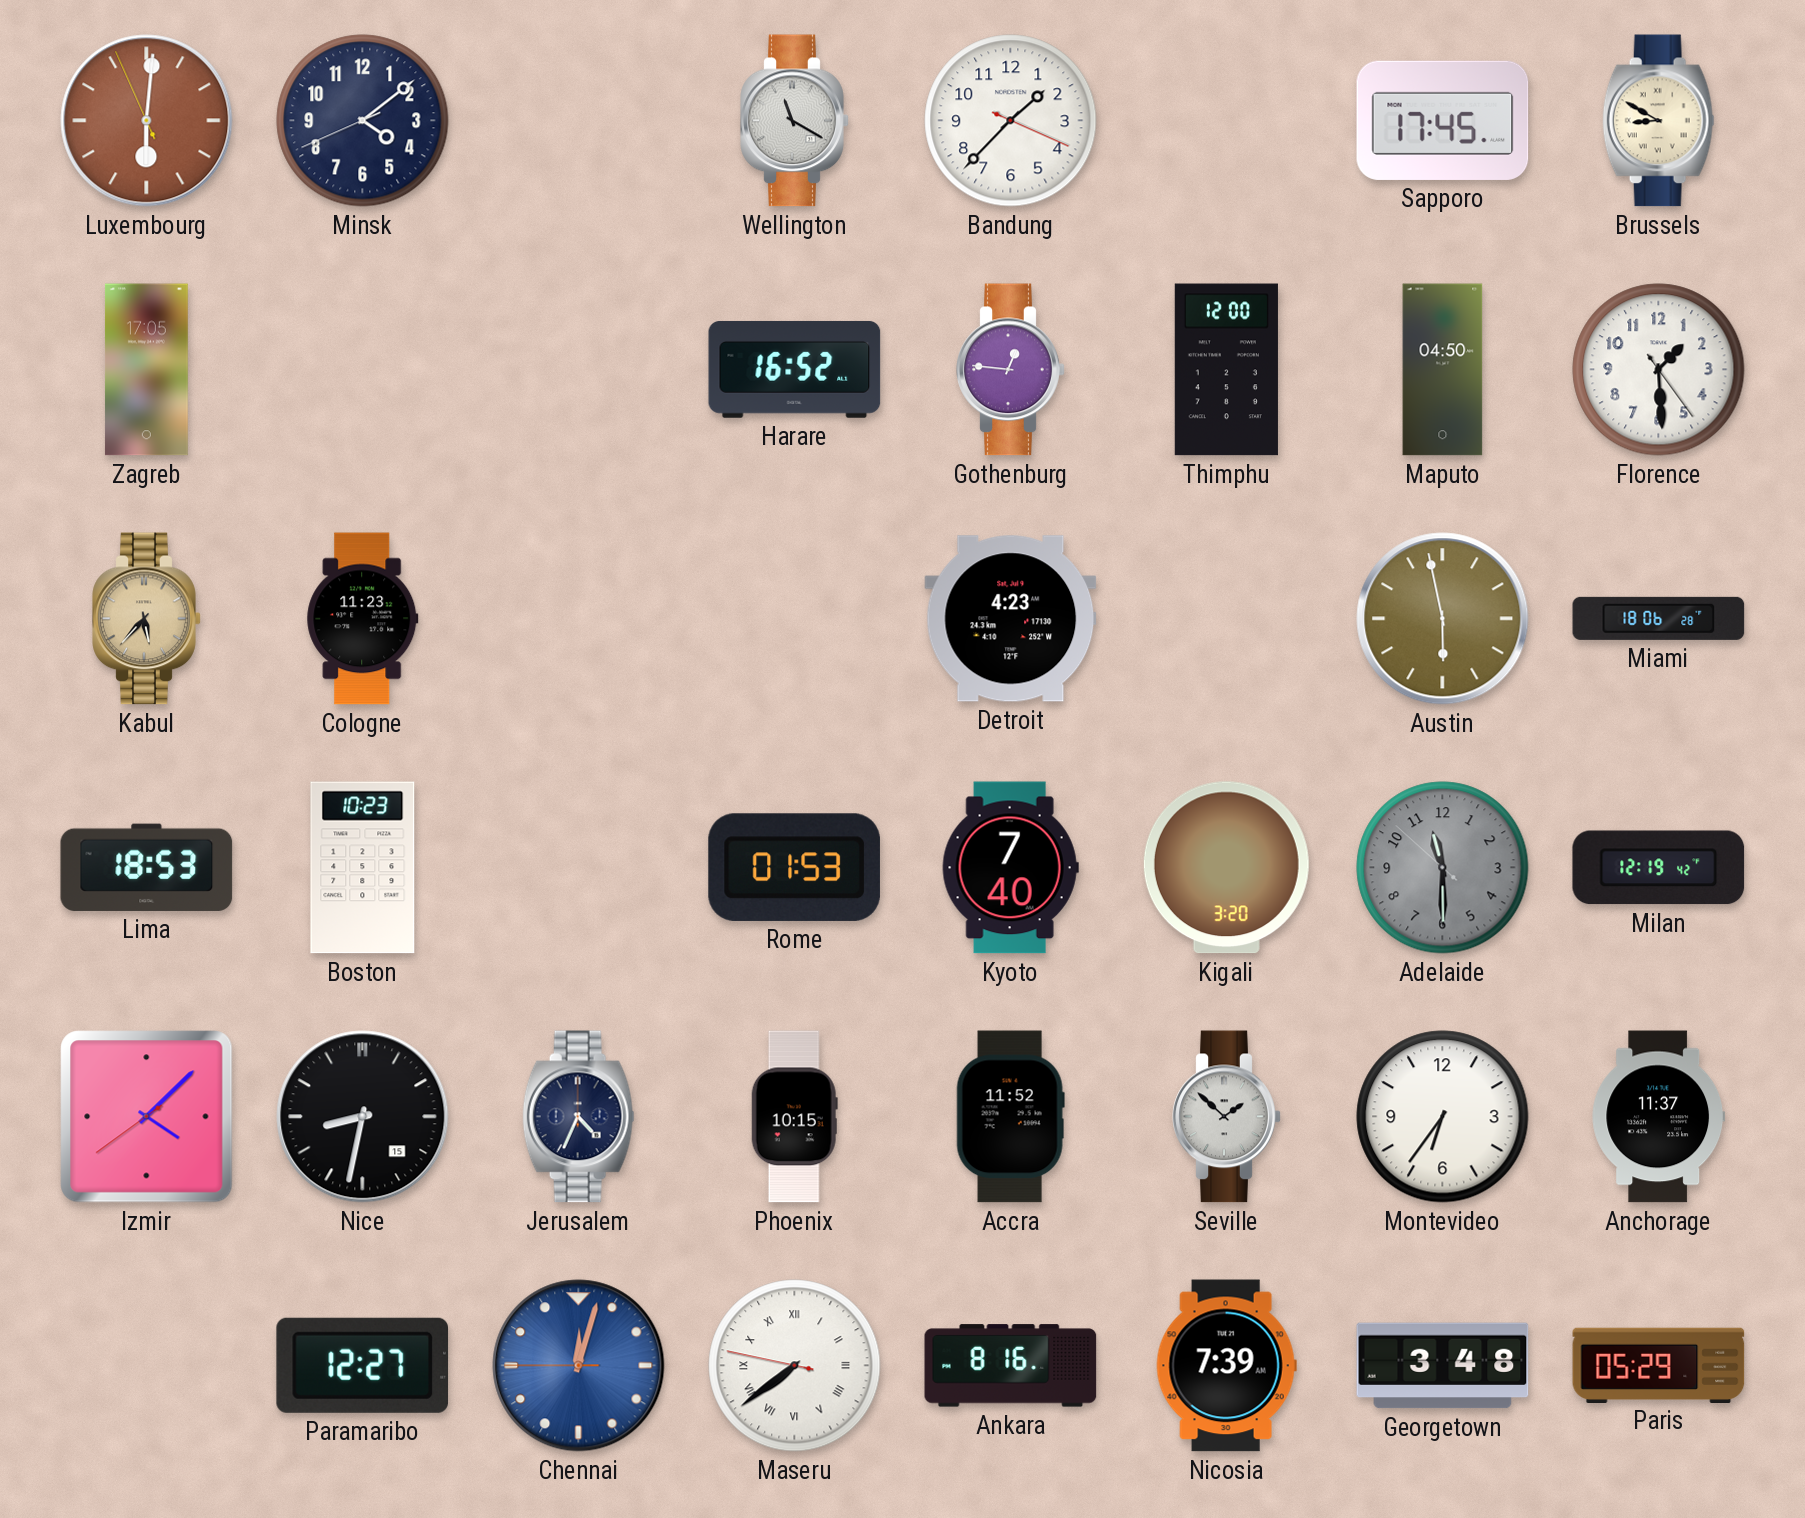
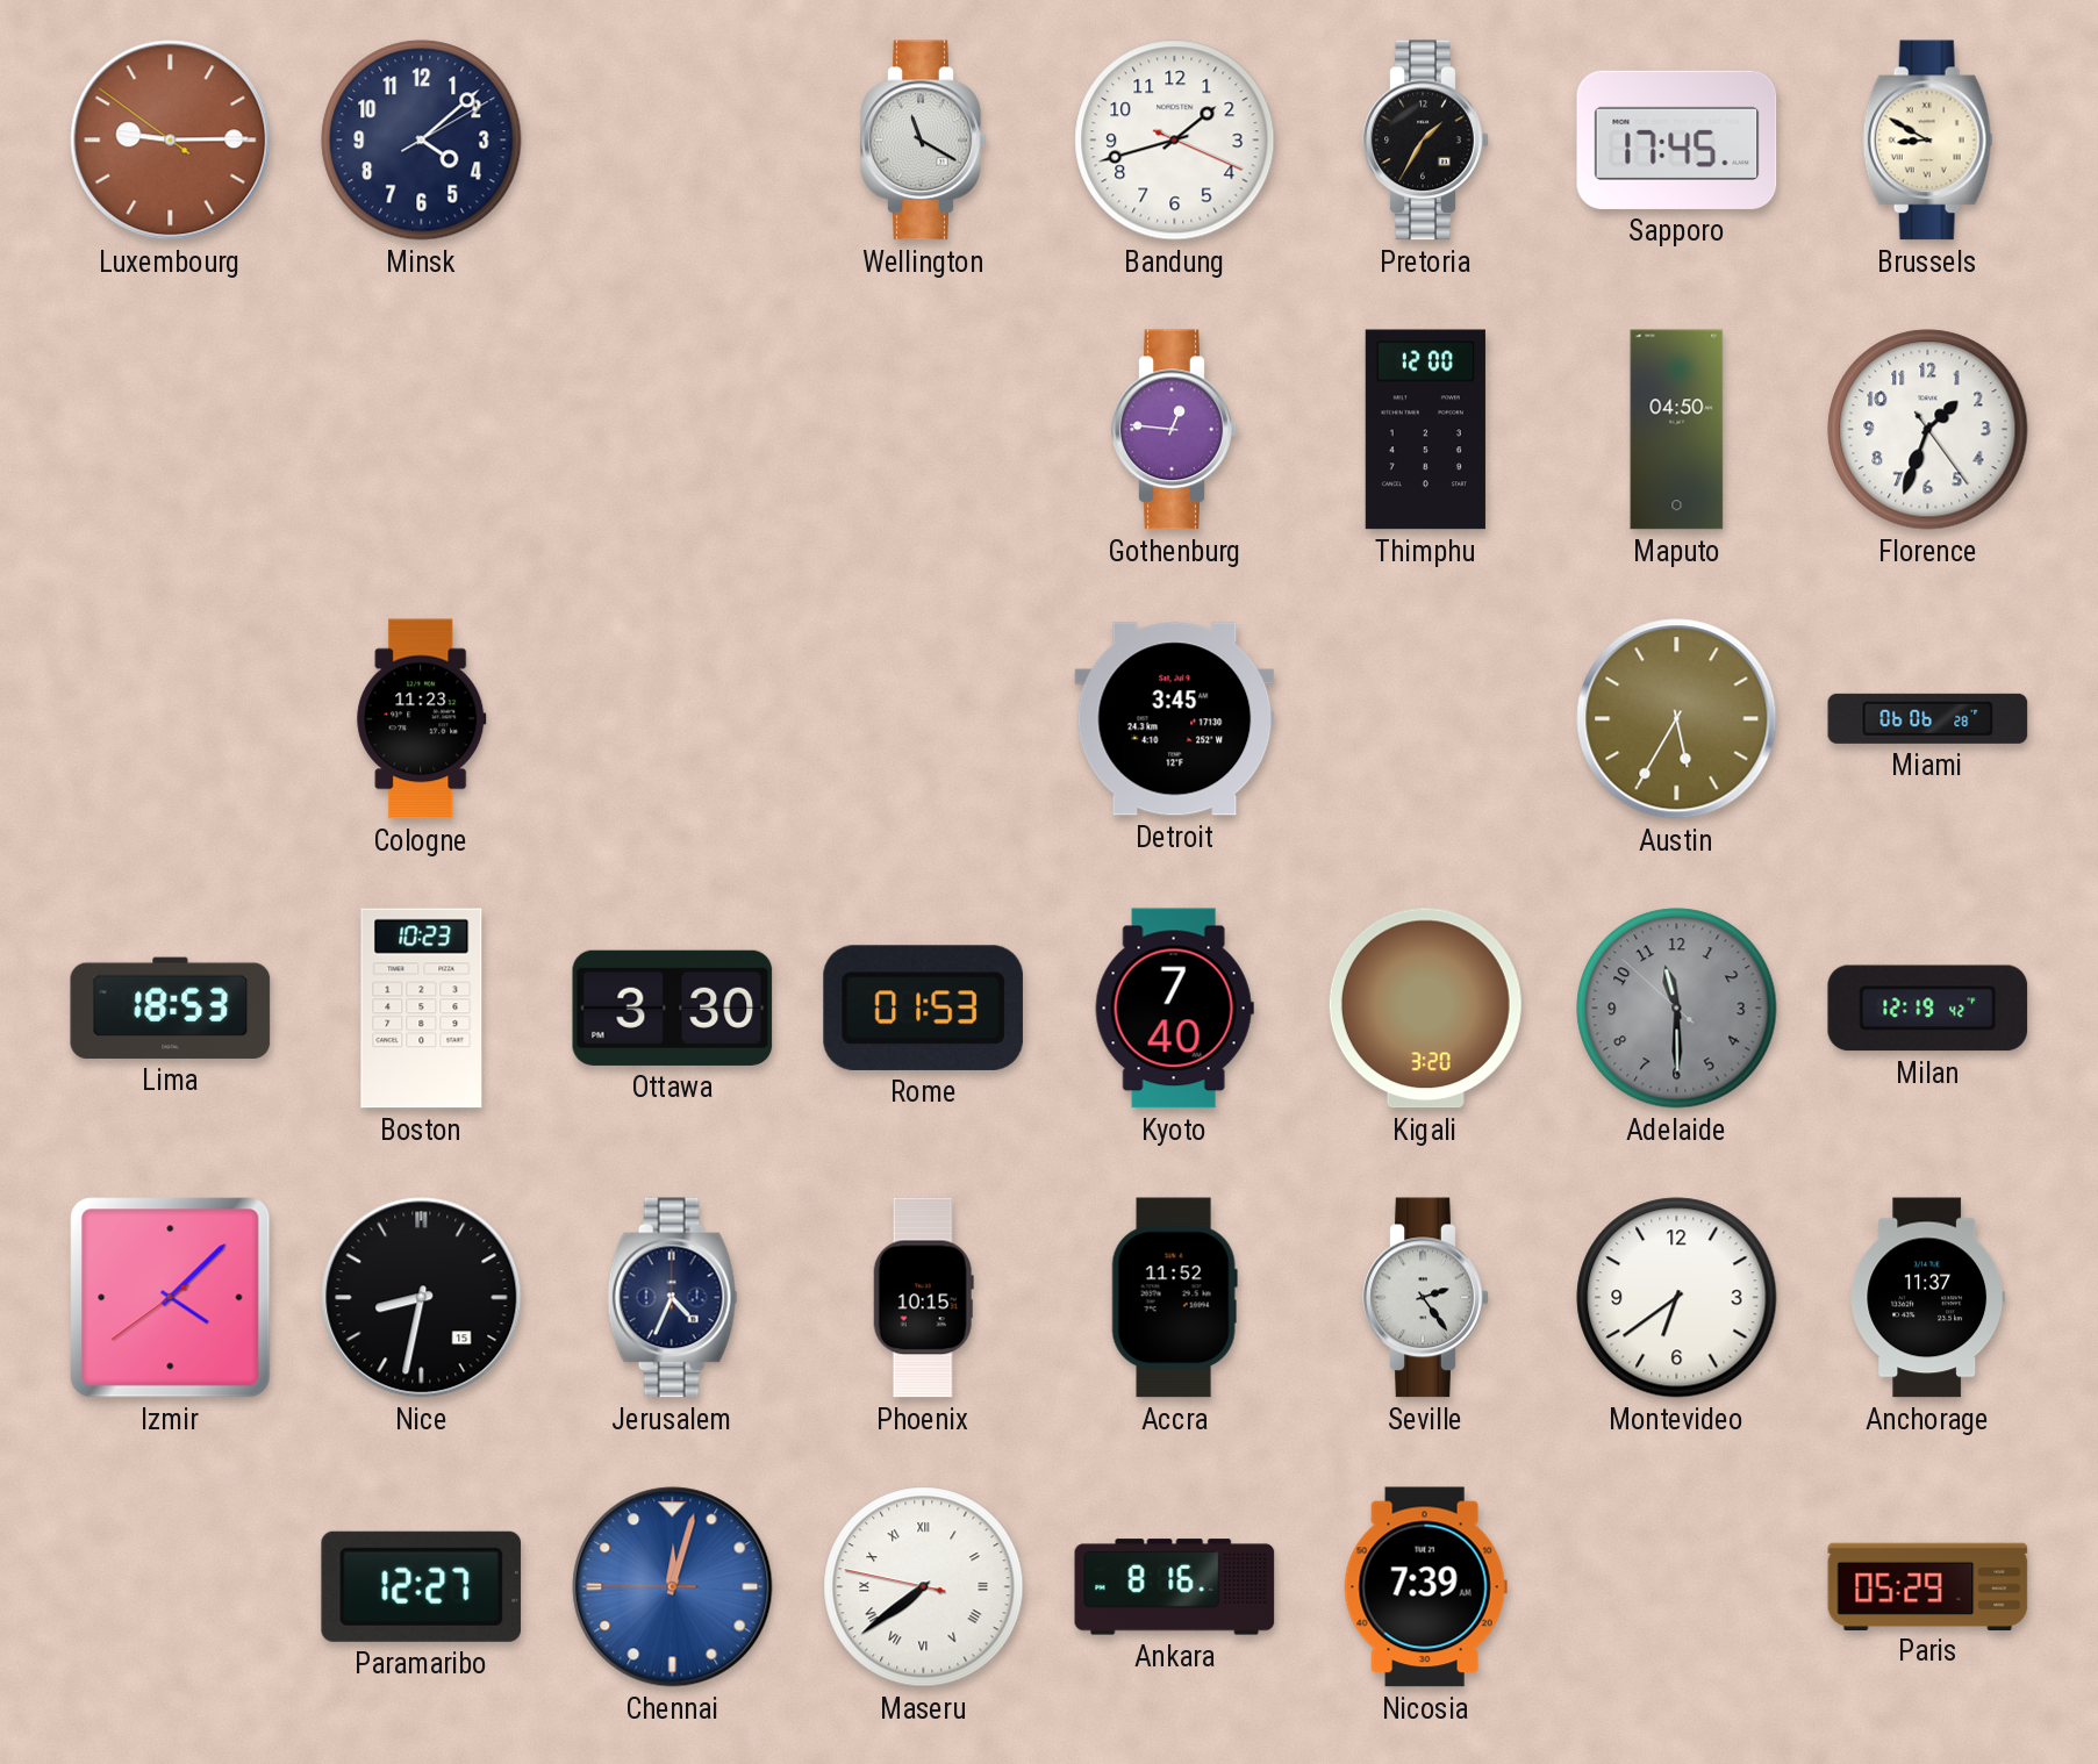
Luxembourg: 6:00 -> 9:14 (171, 141)
Minsk: 4:08:41 -> 4:08:10 (422, 141)
Bandung: 1:37 -> 1:42 (1175, 141)
Pretoria: none -> 1:35 (1426, 141)
Zagreb: 17:05 -> none (146, 370)
Harare: 16:52 -> none (795, 369)
Florence: 1:29 -> 1:33 (1928, 430)
Kabul: 5:37 -> none (147, 619)
Detroit: 4:23 -> 3:45 (1175, 719)
Austin: 5:58 -> 5:35 (1677, 719)
Miami: 18:06 -> 06:06 (1928, 718)
Ottawa: none -> 3:30 (673, 1008)
Seville: 1:52 -> 2:24 (1426, 1298)
Montevideo: 6:36 -> 6:39 (1677, 1298)
Georgetown: 3:48 -> none (1443, 1366)
